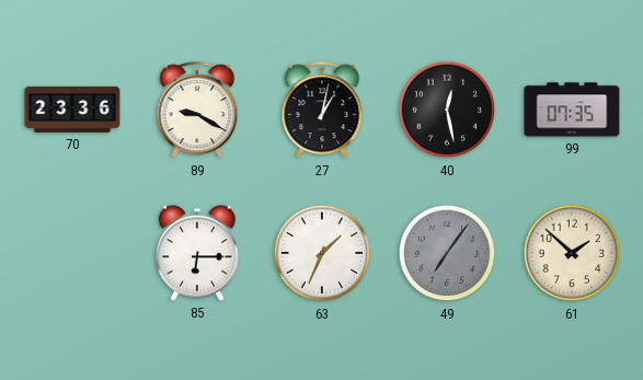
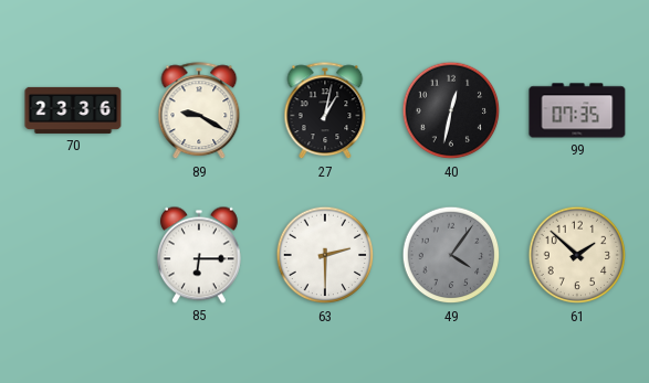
40: 12:28 -> 12:32 (451, 110)
63: 1:34 -> 2:30 (325, 255)
49: 7:06 -> 4:06 (451, 255)
